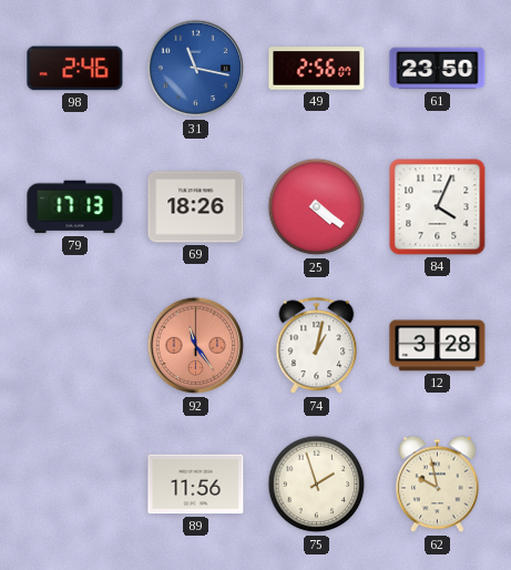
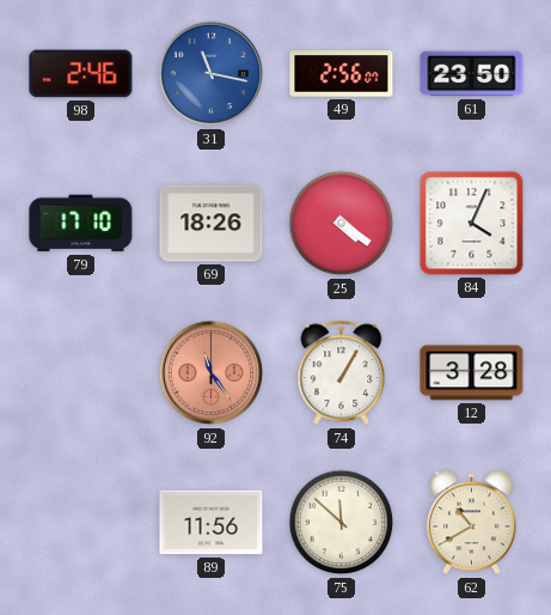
79: 17:13 -> 17:10 (81, 224)
74: 1:02 -> 1:05 (342, 373)
75: 1:57 -> 11:52 (342, 523)
62: 9:58 -> 10:40 (472, 523)
